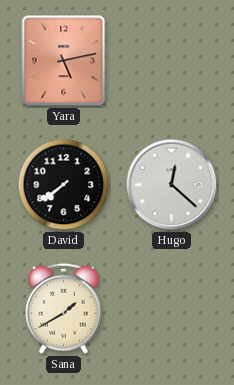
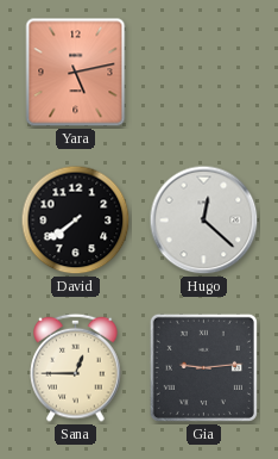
Sana: 1:40 -> 12:45 (76, 367)
Gia: none -> 9:14 (203, 367)
